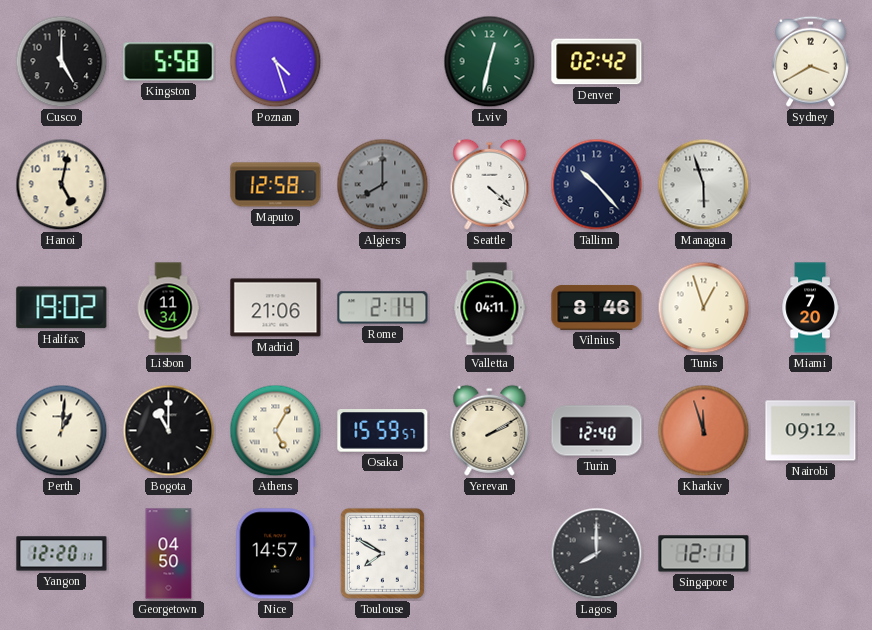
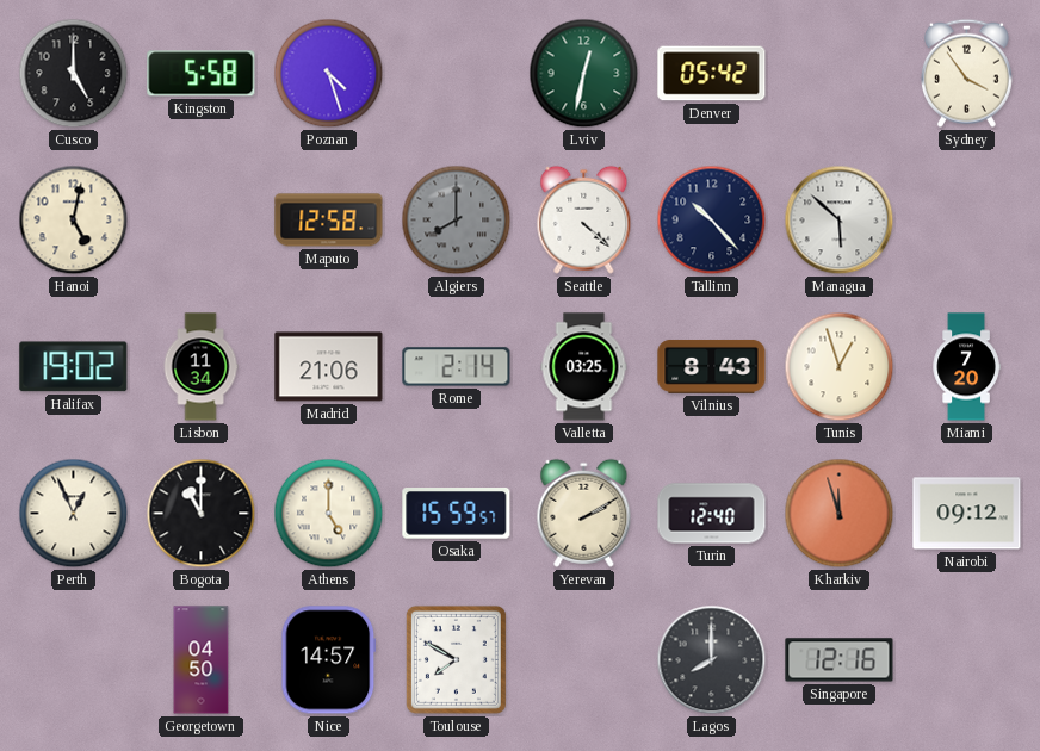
Denver: 02:42 -> 05:42 (712, 74)
Sydney: 3:40 -> 3:54 (966, 73)
Managua: 5:57 -> 5:52 (840, 221)
Valletta: 04:11 -> 03:25 (584, 367)
Vilnius: 8:46 -> 8:43 (712, 366)
Perth: 1:01 -> 12:56 (74, 514)
Athens: 5:05 -> 5:00 (329, 514)
Yangon: 12:20 -> none (62, 554)
Singapore: 12:11 -> 12:16 (840, 660)
